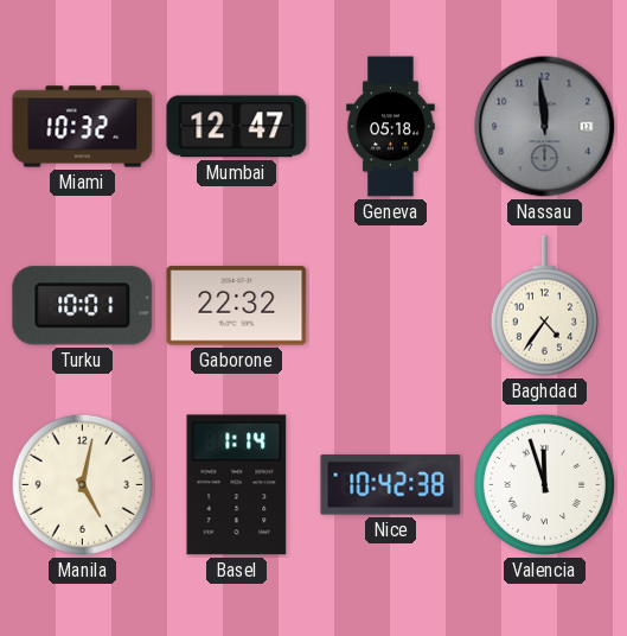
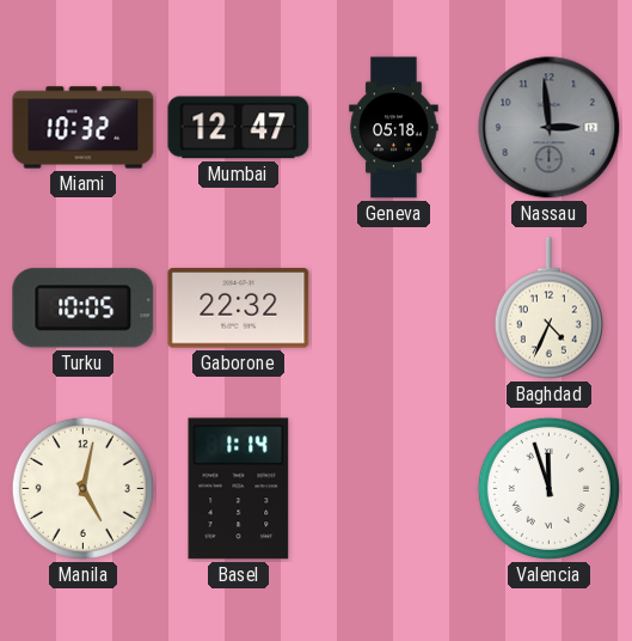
Nassau: 11:59 -> 2:59 (550, 128)
Turku: 10:01 -> 10:05 (84, 309)
Baghdad: 4:36 -> 4:34 (548, 309)
Nice: 10:42 -> none (391, 485)
